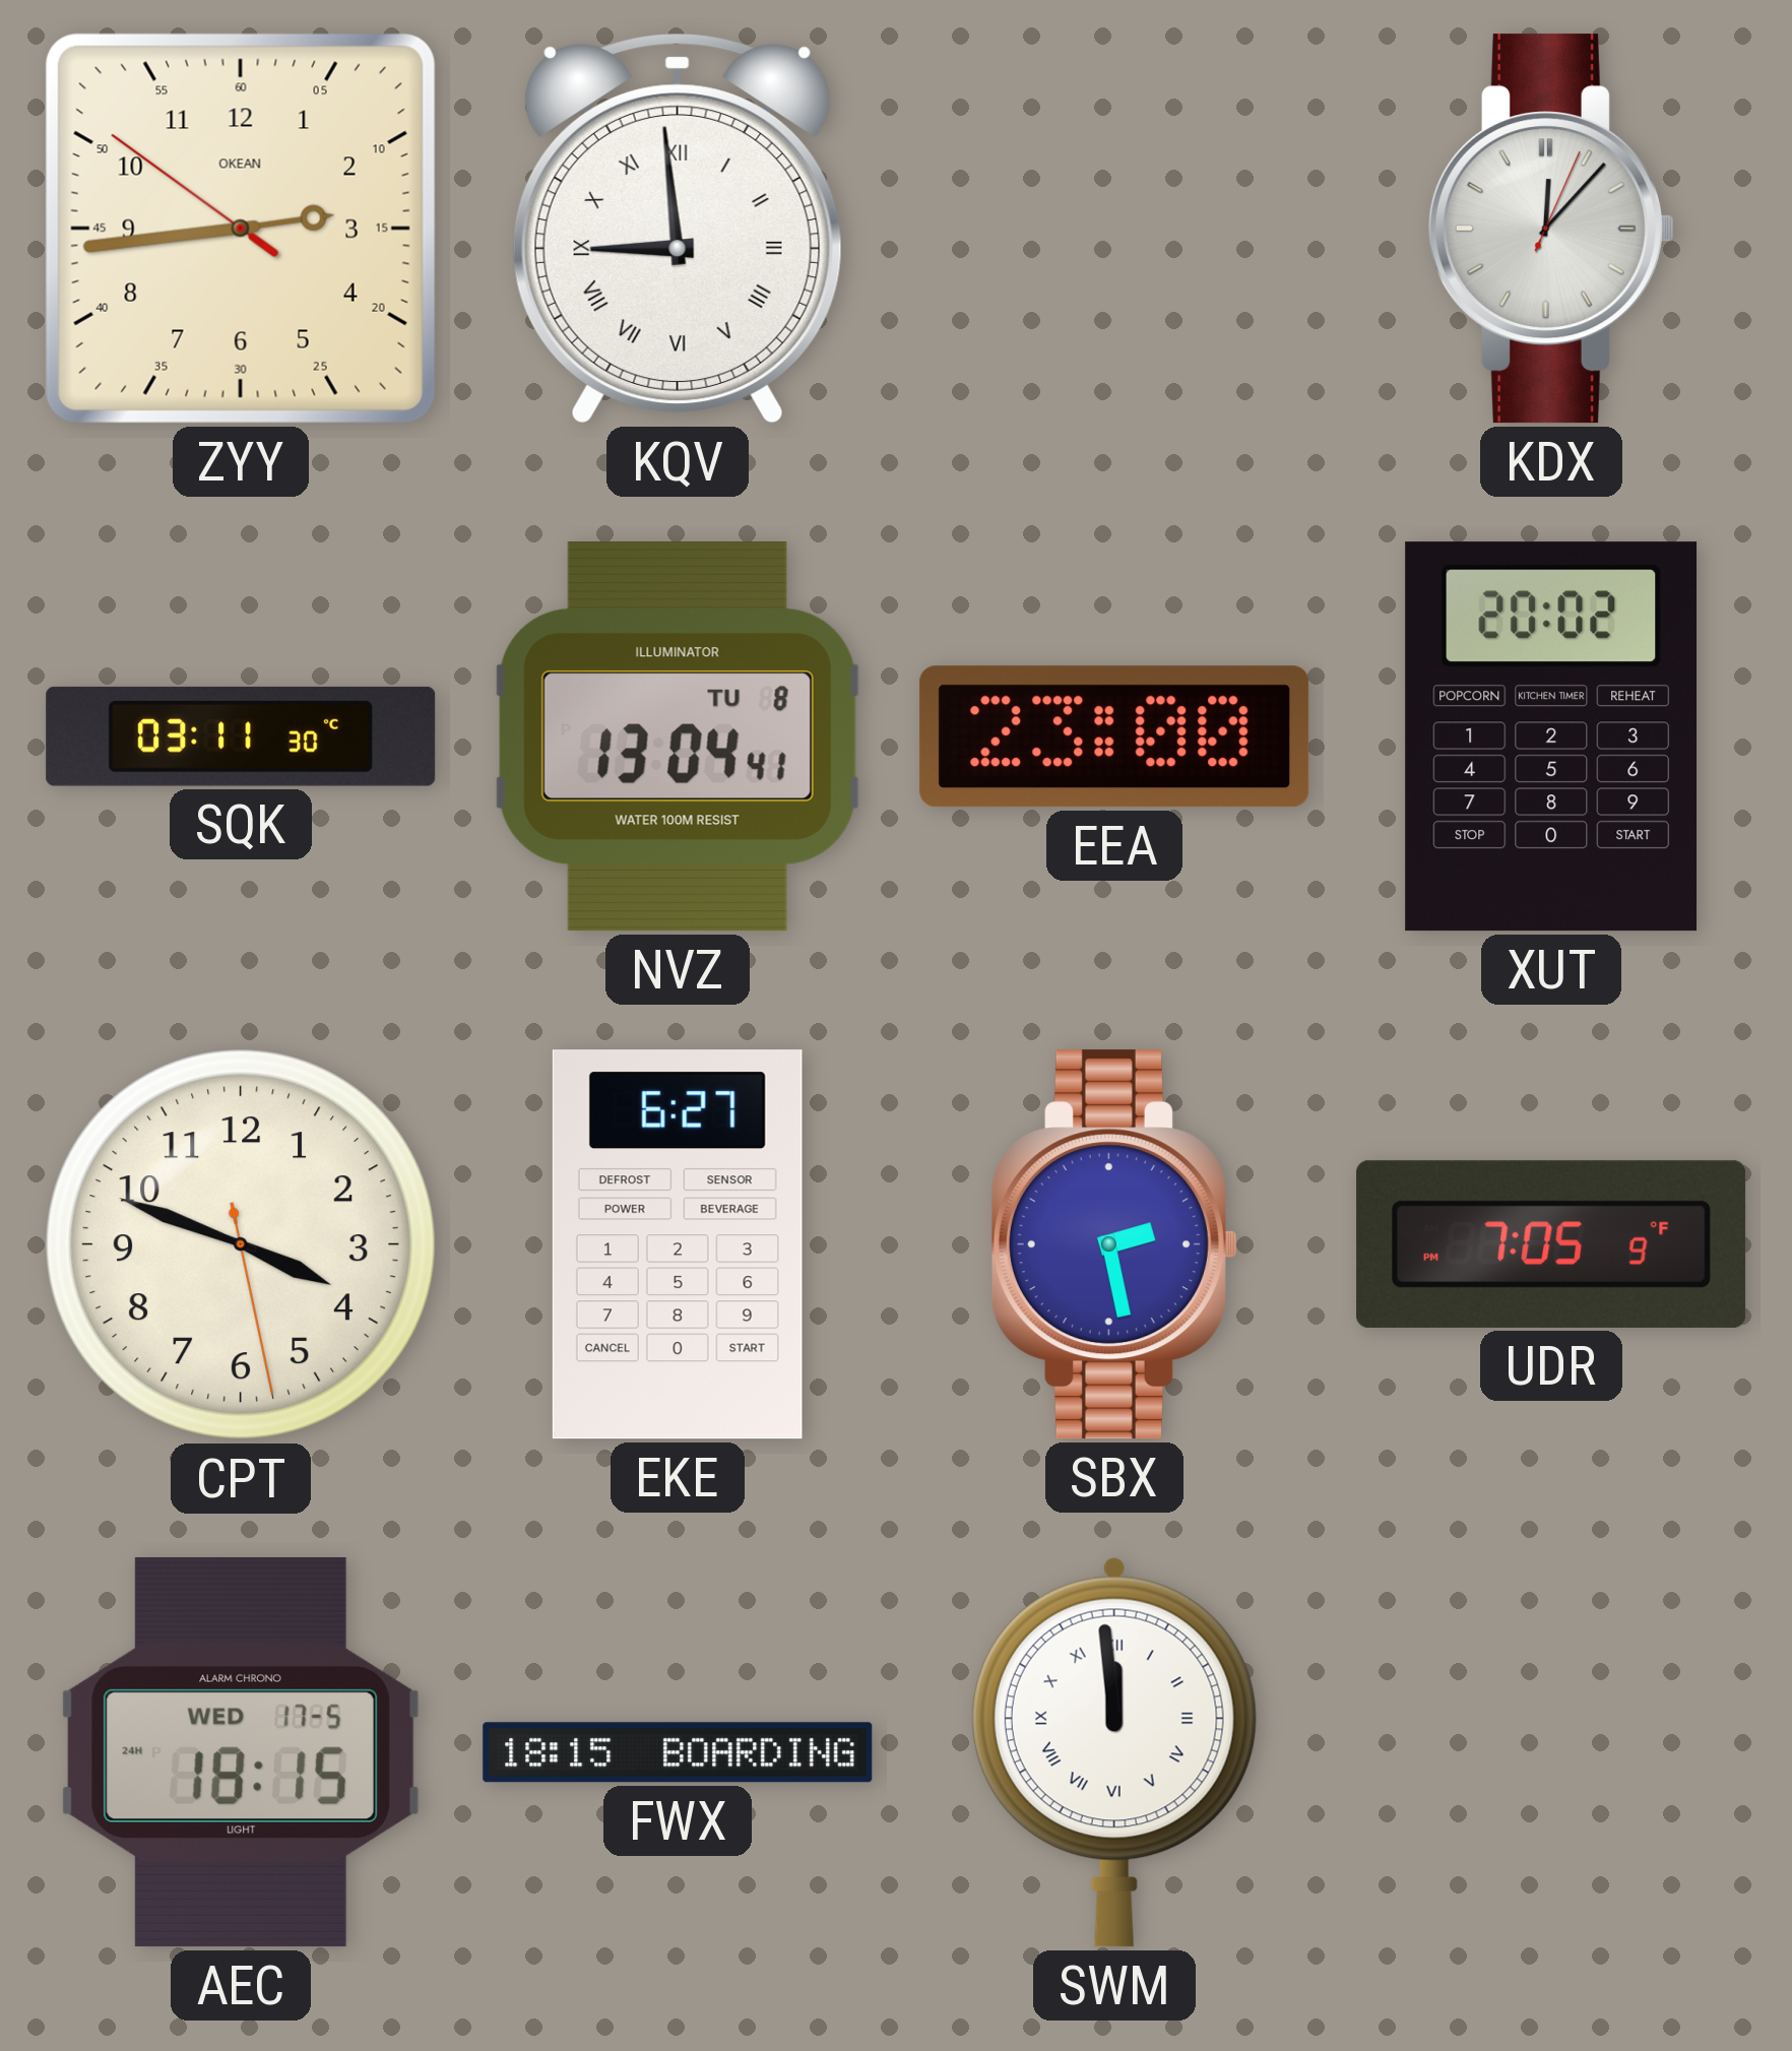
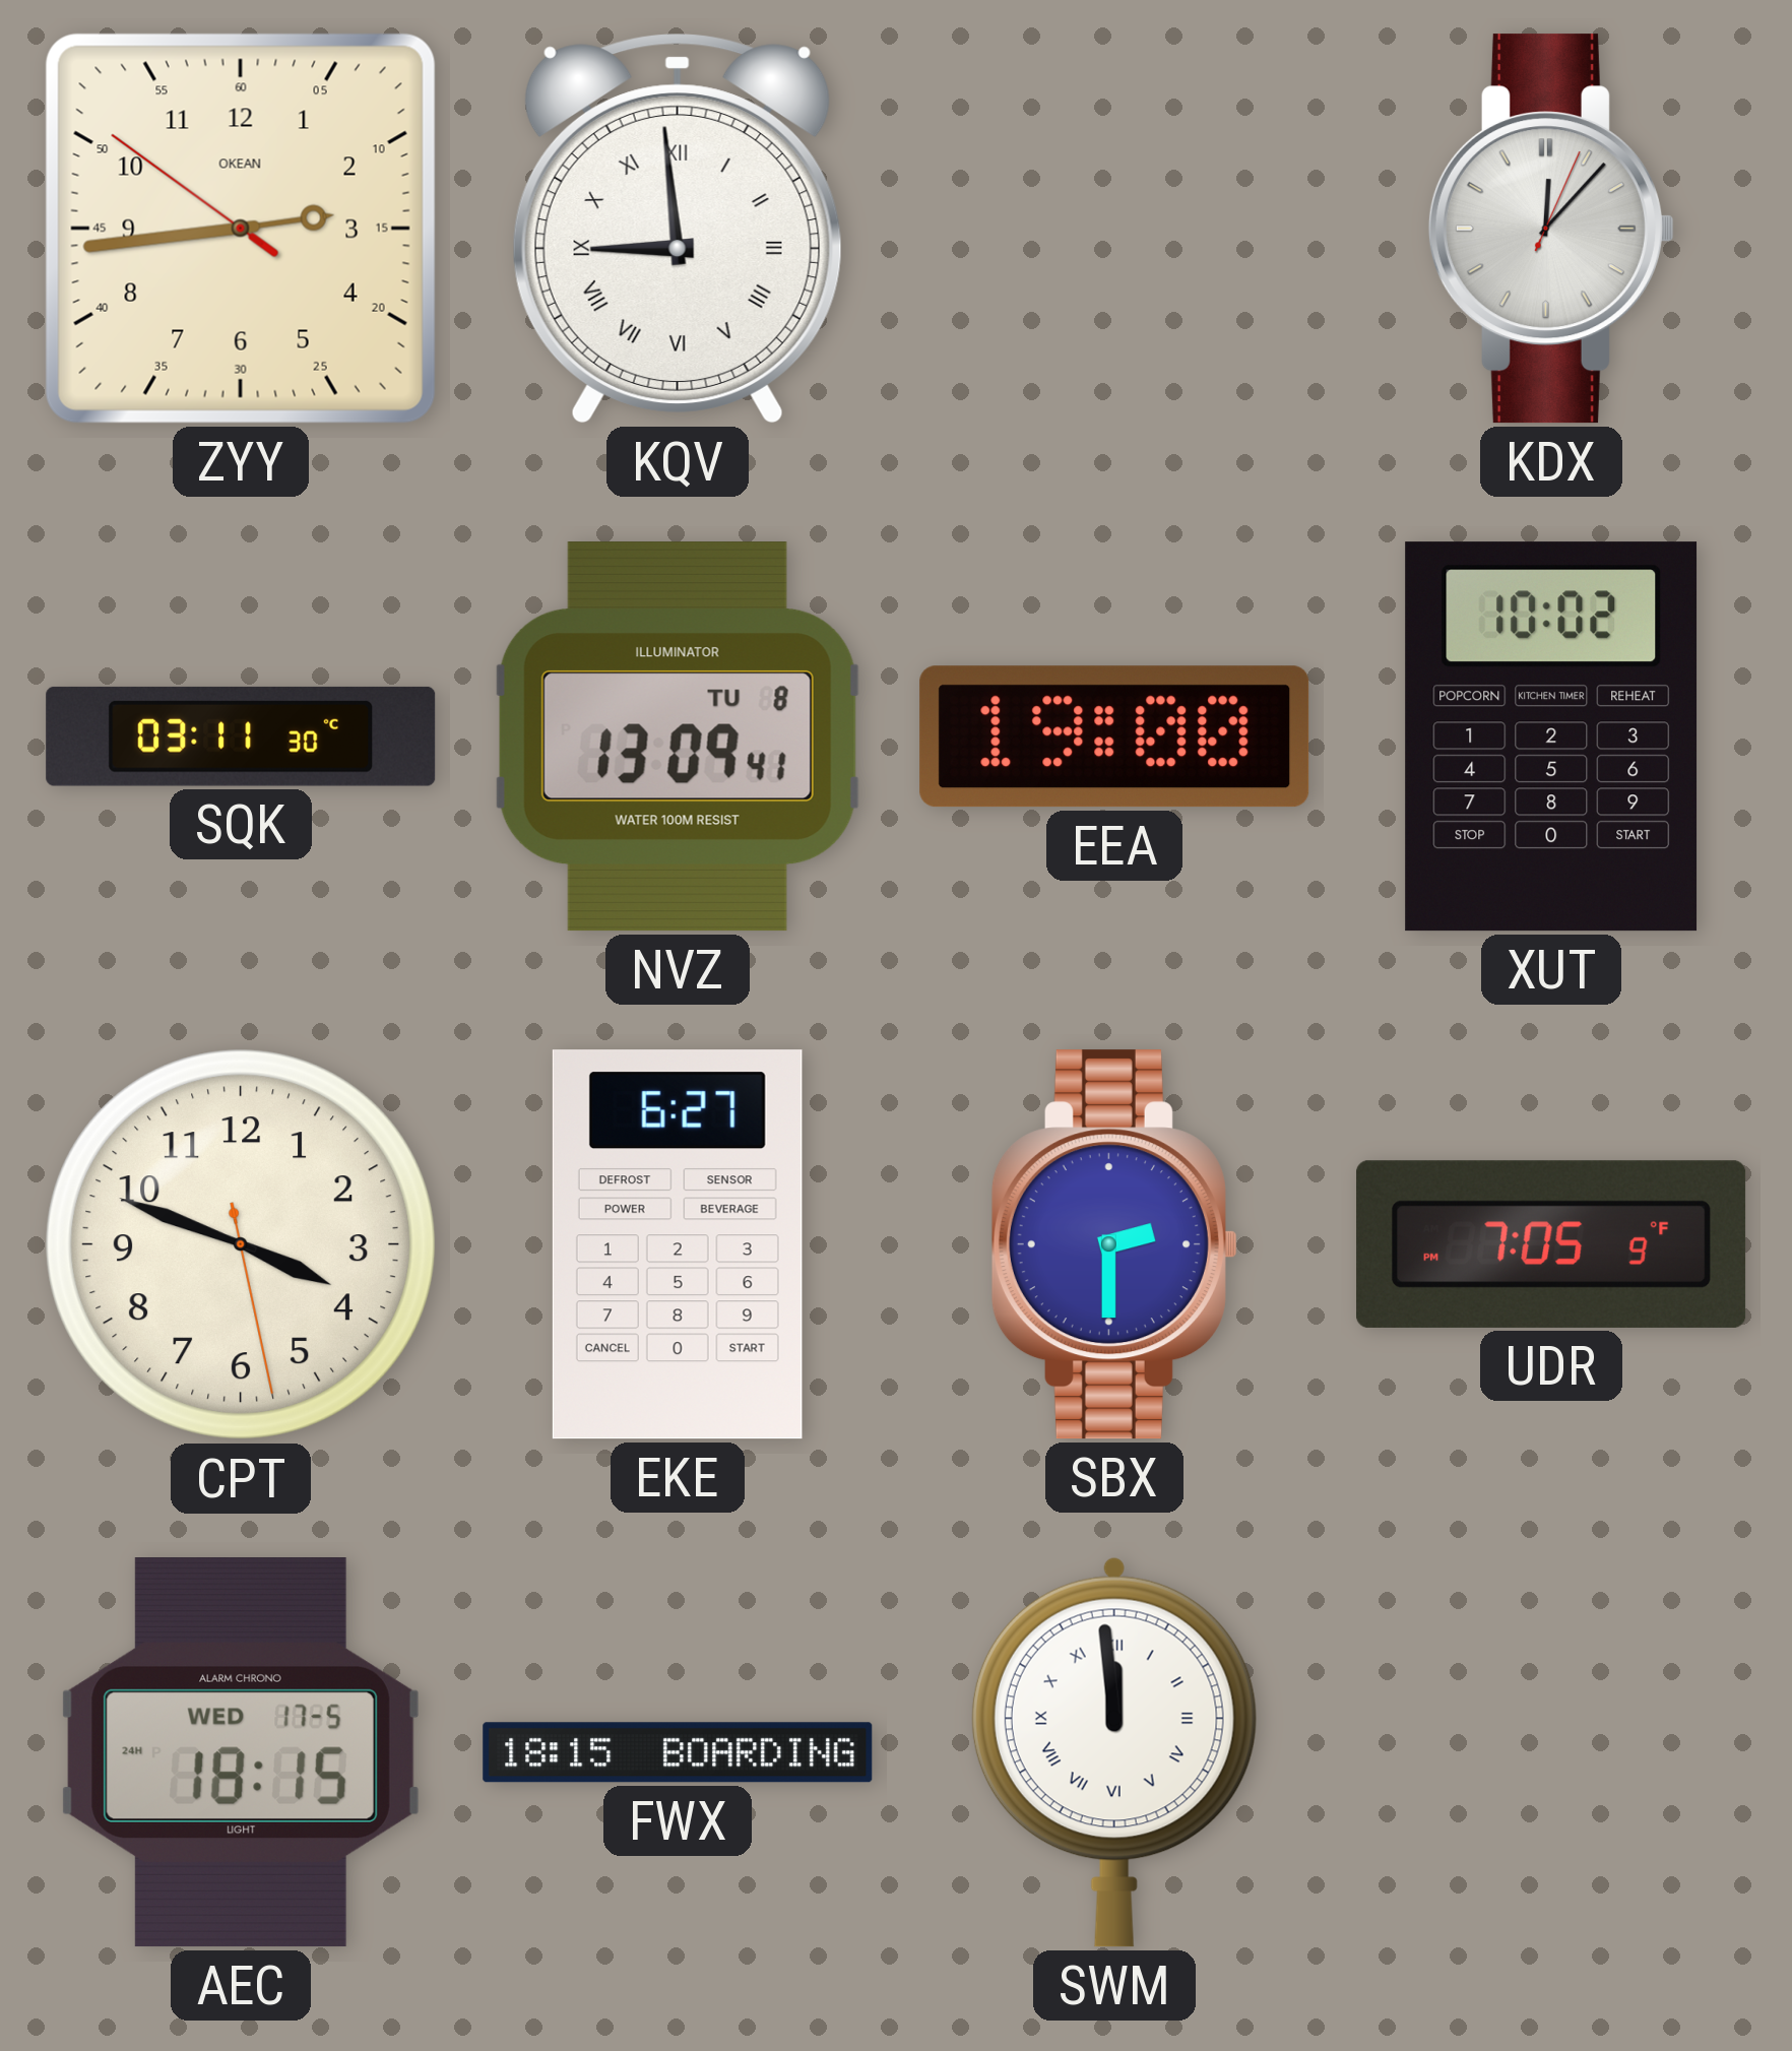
NVZ: 13:04 -> 13:09 (678, 736)
EEA: 23:00 -> 19:00 (1114, 736)
XUT: 20:02 -> 10:02 (1551, 736)
SBX: 2:28 -> 2:30 (1114, 1244)
